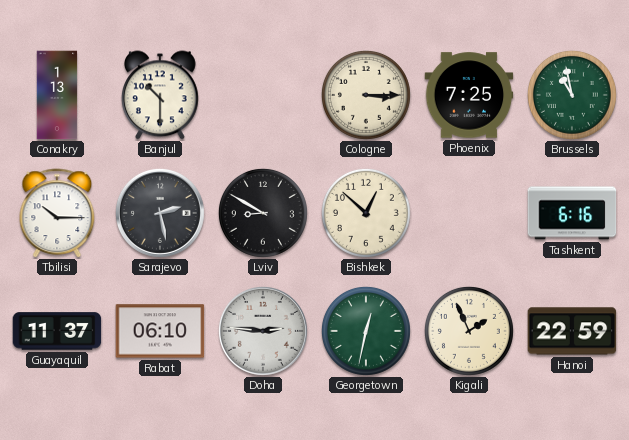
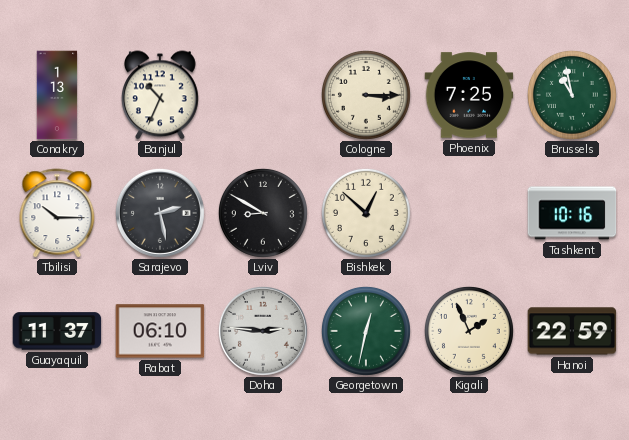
Banjul: 10:30 -> 10:34 (160, 95)
Tashkent: 6:16 -> 10:16 (572, 213)
